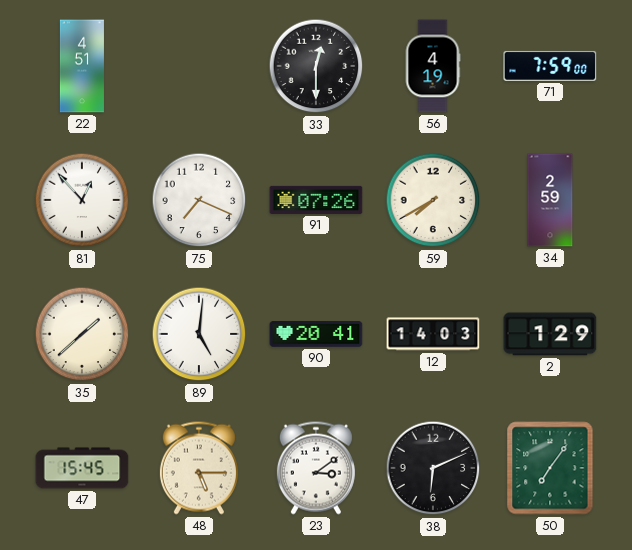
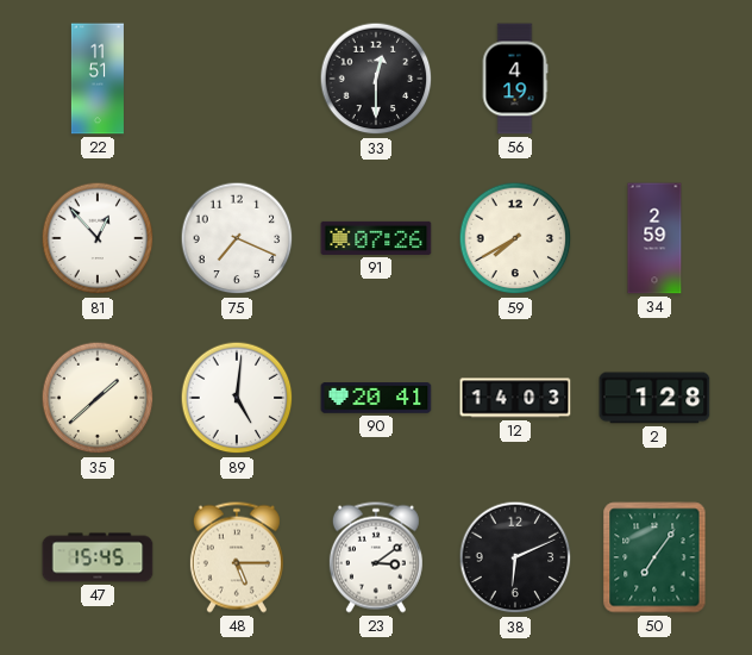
22: 4:51 -> 11:51 (98, 79)
71: 7:59 -> none (550, 66)
2: 1:29 -> 1:28 (654, 398)
